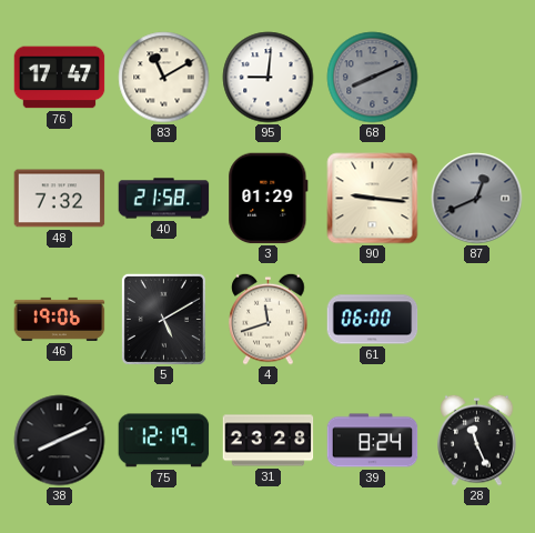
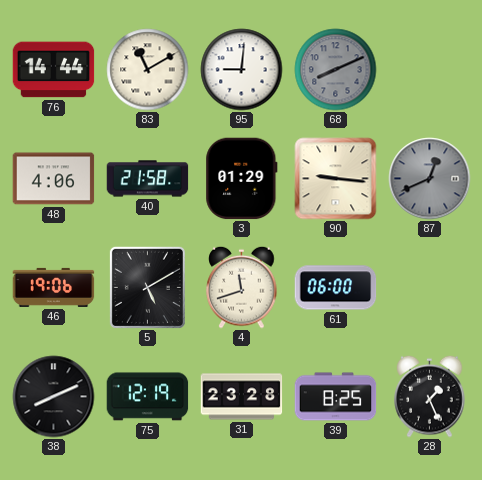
76: 17:47 -> 14:44 (54, 70)
48: 7:32 -> 4:06 (54, 179)
39: 8:24 -> 8:25 (336, 397)
28: 11:26 -> 1:26 (430, 396)
